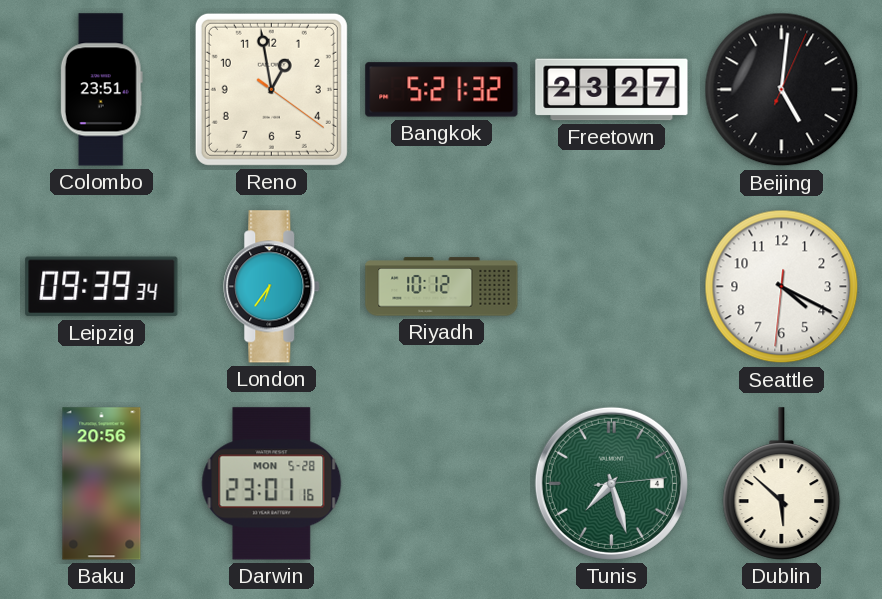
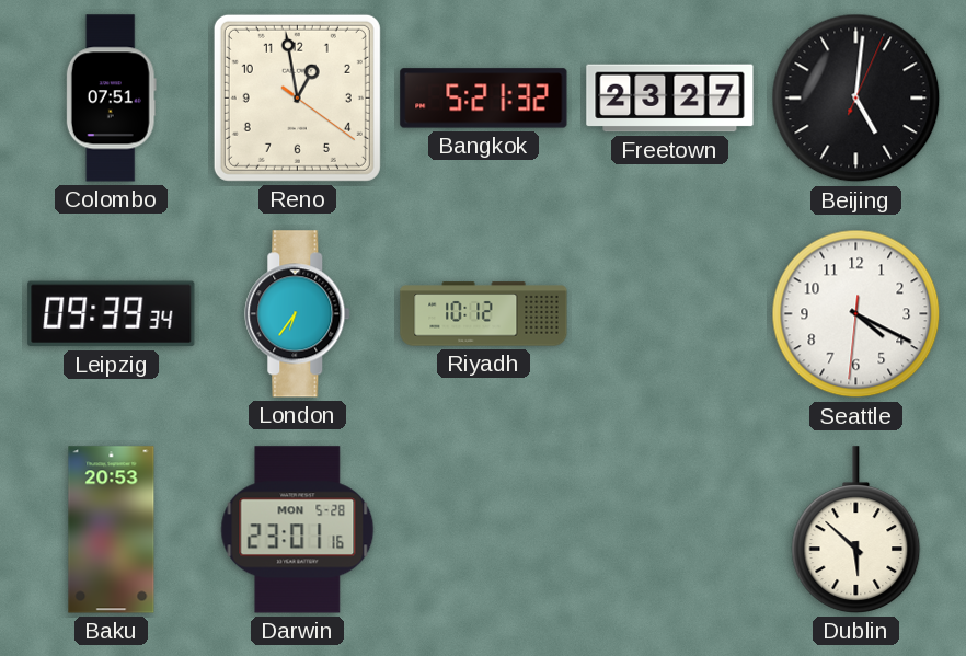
Colombo: 23:51 -> 07:51 (111, 99)
Baku: 20:56 -> 20:53 (112, 530)
Tunis: 7:27 -> none (611, 483)
